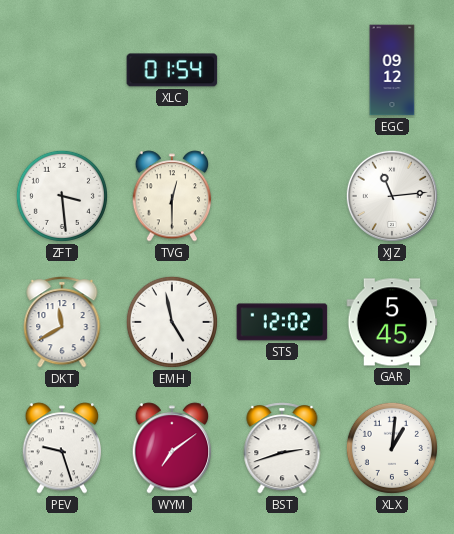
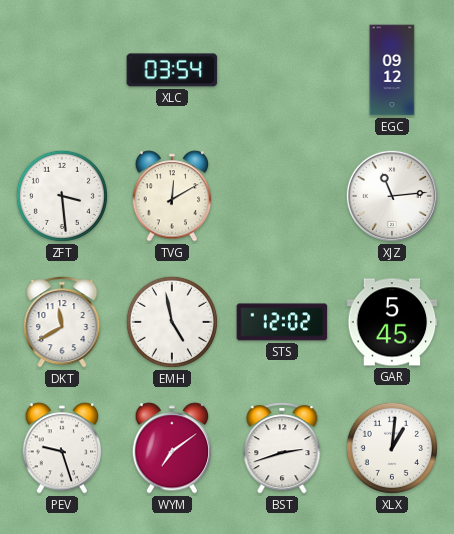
XLC: 01:54 -> 03:54 (172, 70)
TVG: 12:30 -> 12:10 (172, 196)
